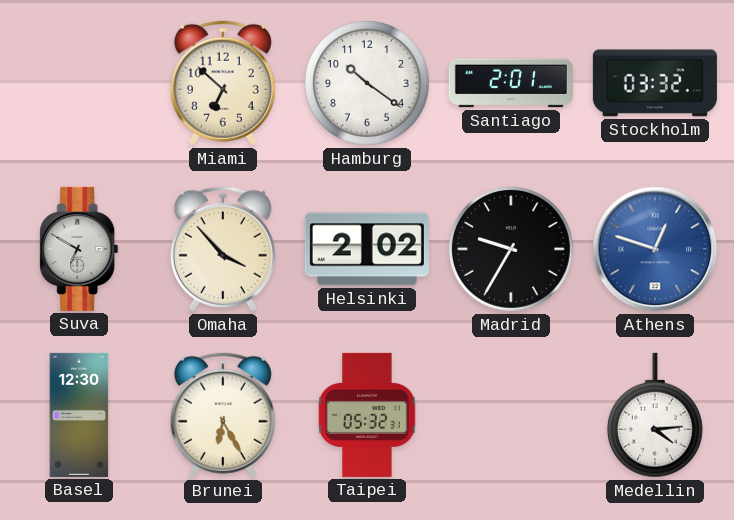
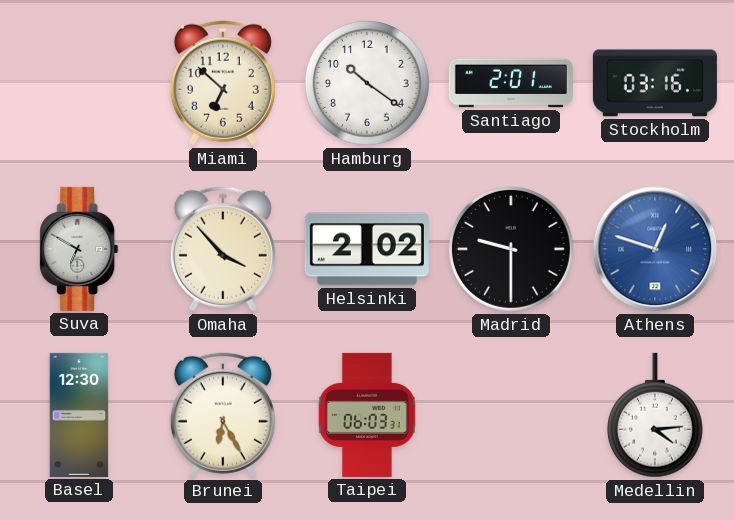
Stockholm: 03:32 -> 03:16 (655, 83)
Madrid: 9:35 -> 9:30 (511, 249)
Taipei: 05:32 -> 06:03 (367, 415)
